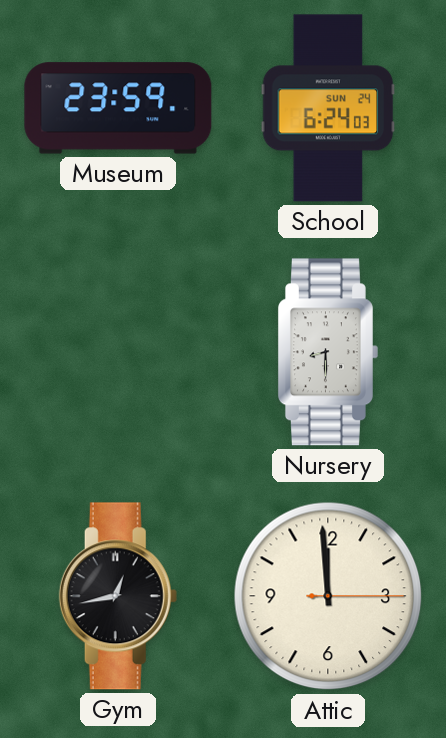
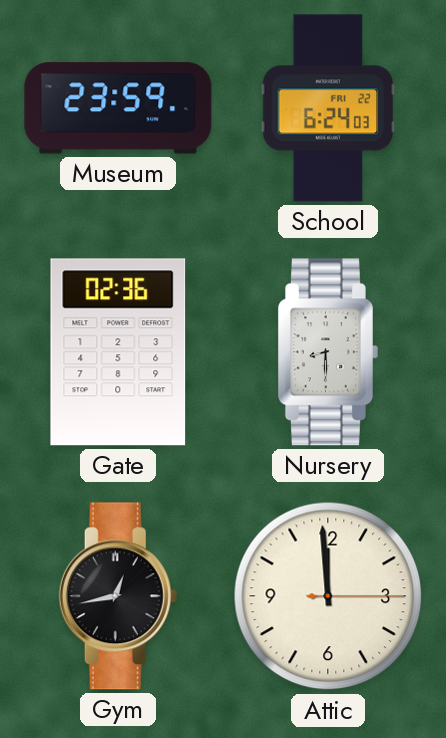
School date: SUN 24 -> FRI 22 (328, 108)
Gate: none -> 02:36 (118, 352)
